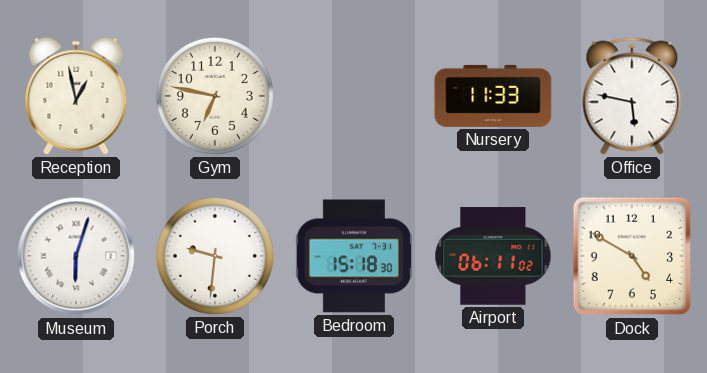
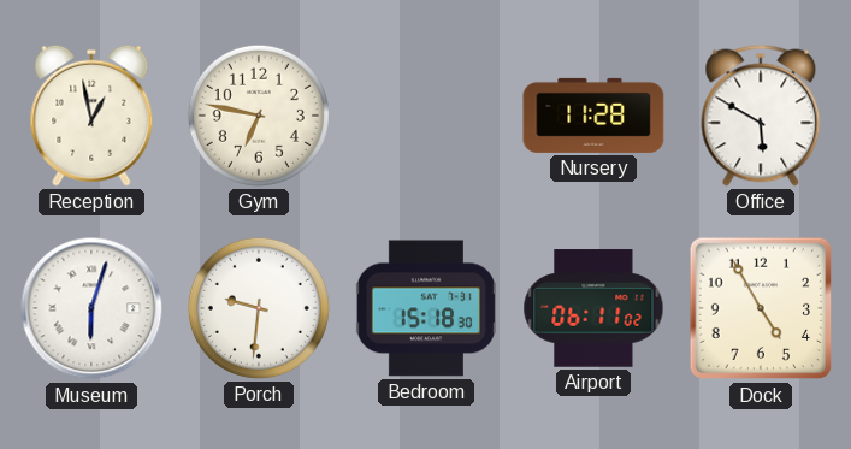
Nursery: 11:33 -> 11:28 (593, 116)
Office: 5:47 -> 5:50 (761, 116)
Dock: 4:50 -> 4:55 (761, 308)
